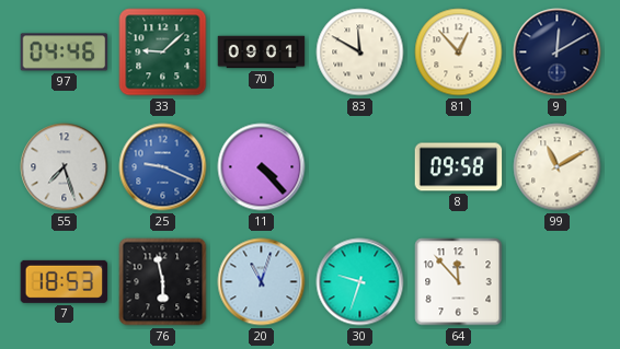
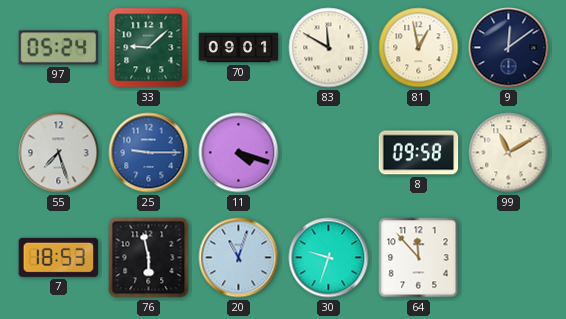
97: 04:46 -> 05:24 (59, 48)
81: 12:53 -> 12:58 (419, 48)
9: 12:10 -> 12:09 (509, 48)
25: 9:19 -> 9:15 (149, 153)
11: 4:23 -> 4:18 (239, 153)
